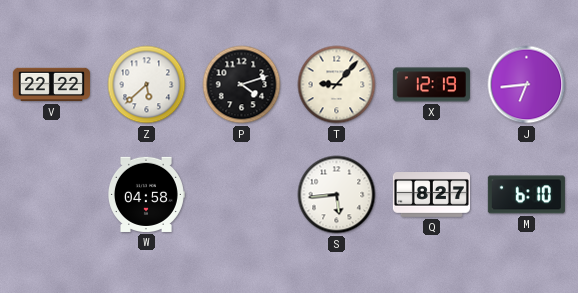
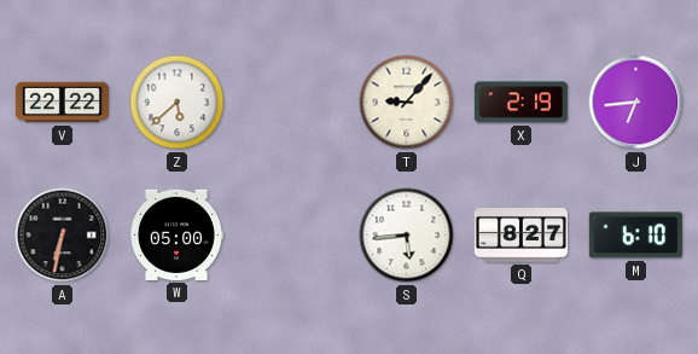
P: 4:12 -> none (242, 85)
X: 12:19 -> 2:19 (520, 103)
A: none -> 6:32 (63, 236)
W: 04:58 -> 05:00 (178, 234)
